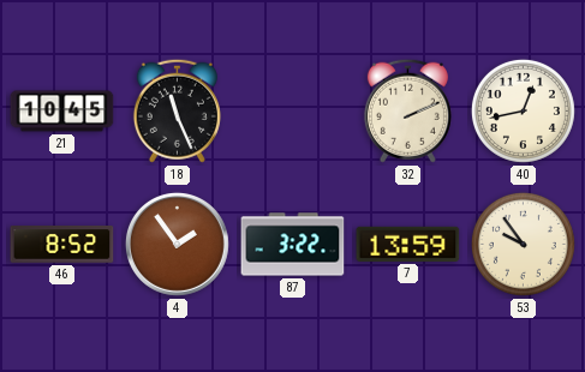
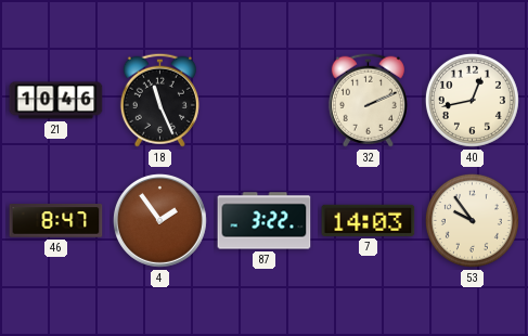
21: 10:45 -> 10:46 (56, 101)
46: 8:52 -> 8:47 (56, 221)
7: 13:59 -> 14:03 (369, 220)
